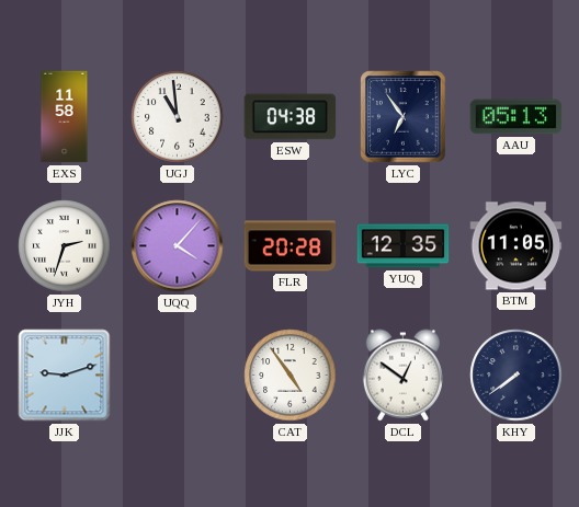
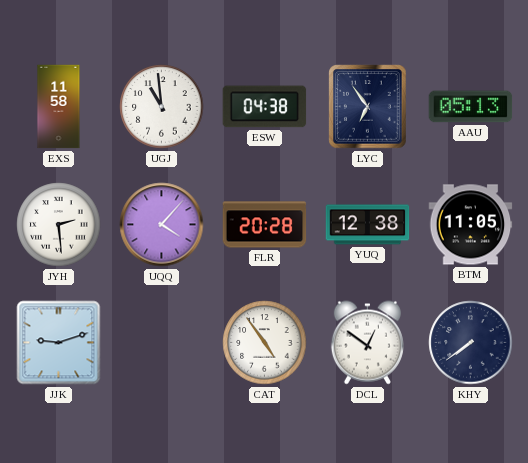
JYH: 2:33 -> 2:29 (59, 225)
YUQ: 12:35 -> 12:38 (368, 225)
